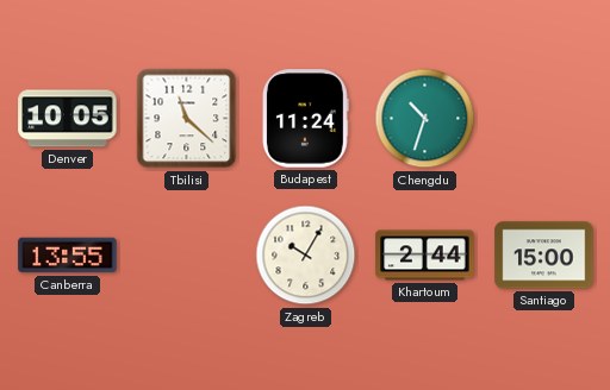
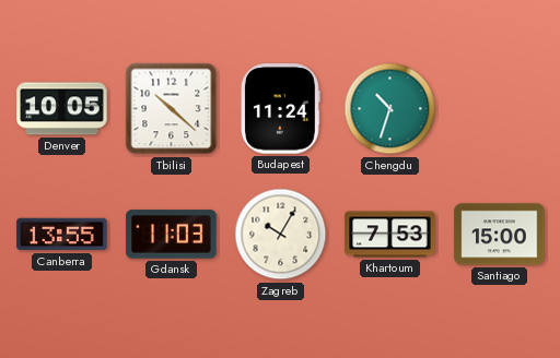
Tbilisi: 11:22 -> 10:22 (172, 109)
Gdansk: none -> 11:03 (172, 235)
Khartoum: 2:44 -> 7:53 (390, 235)
